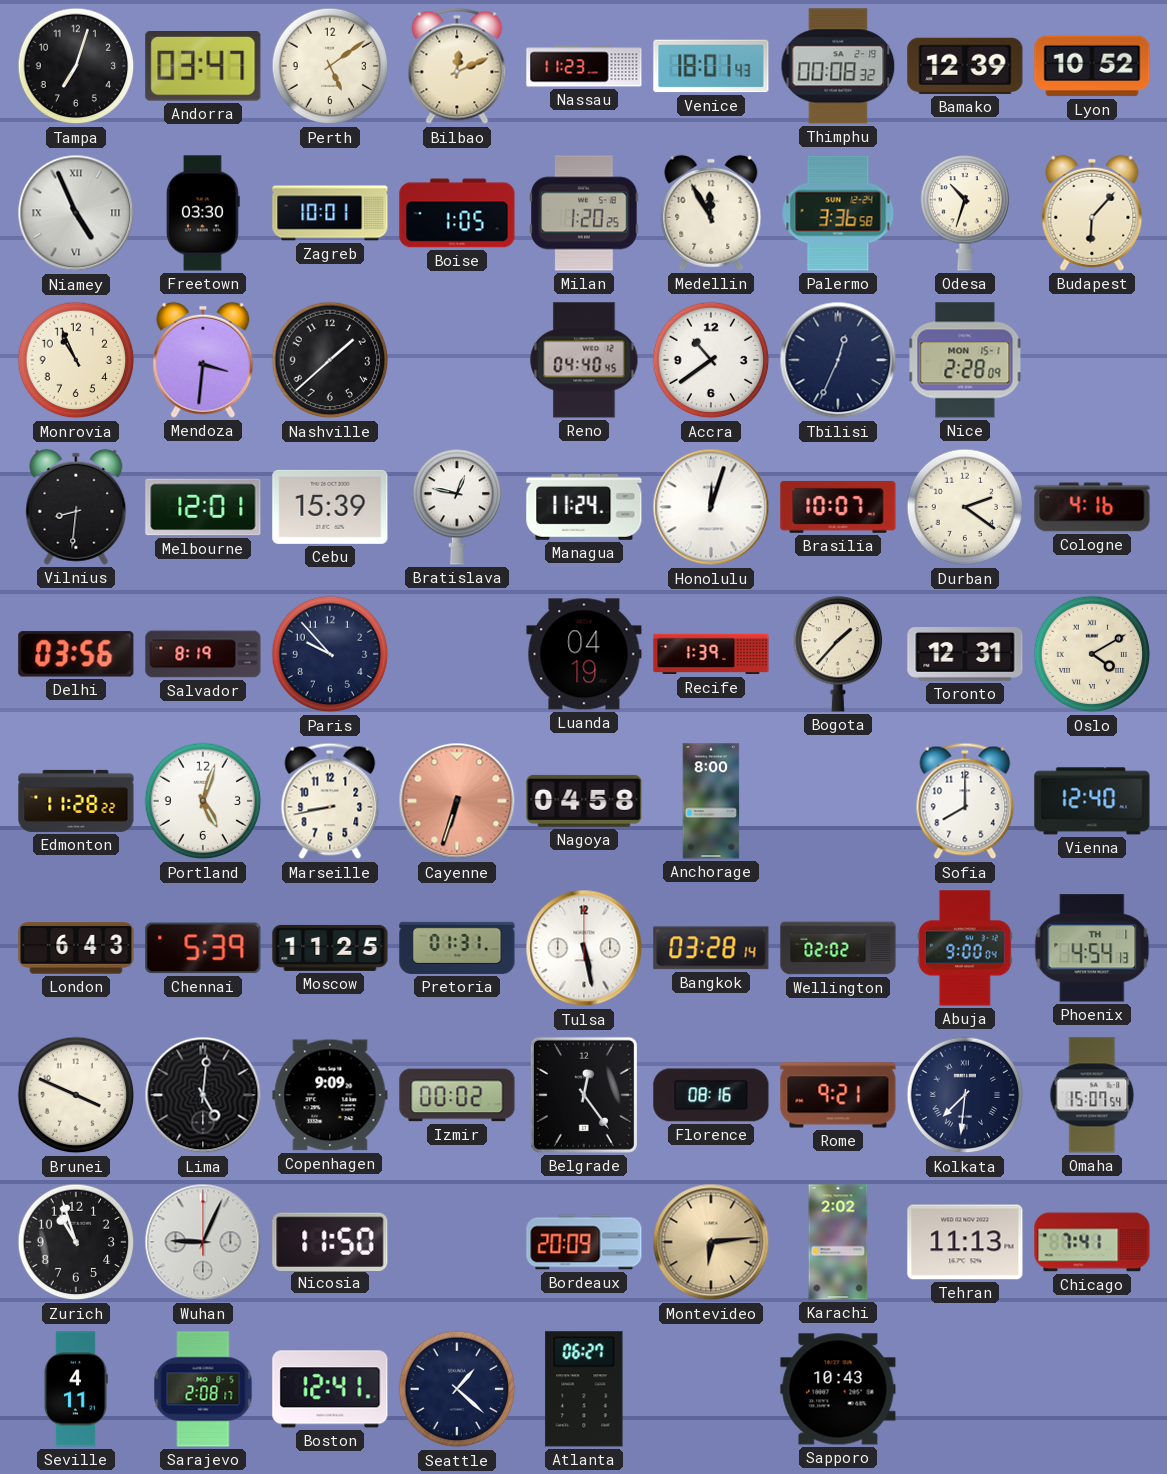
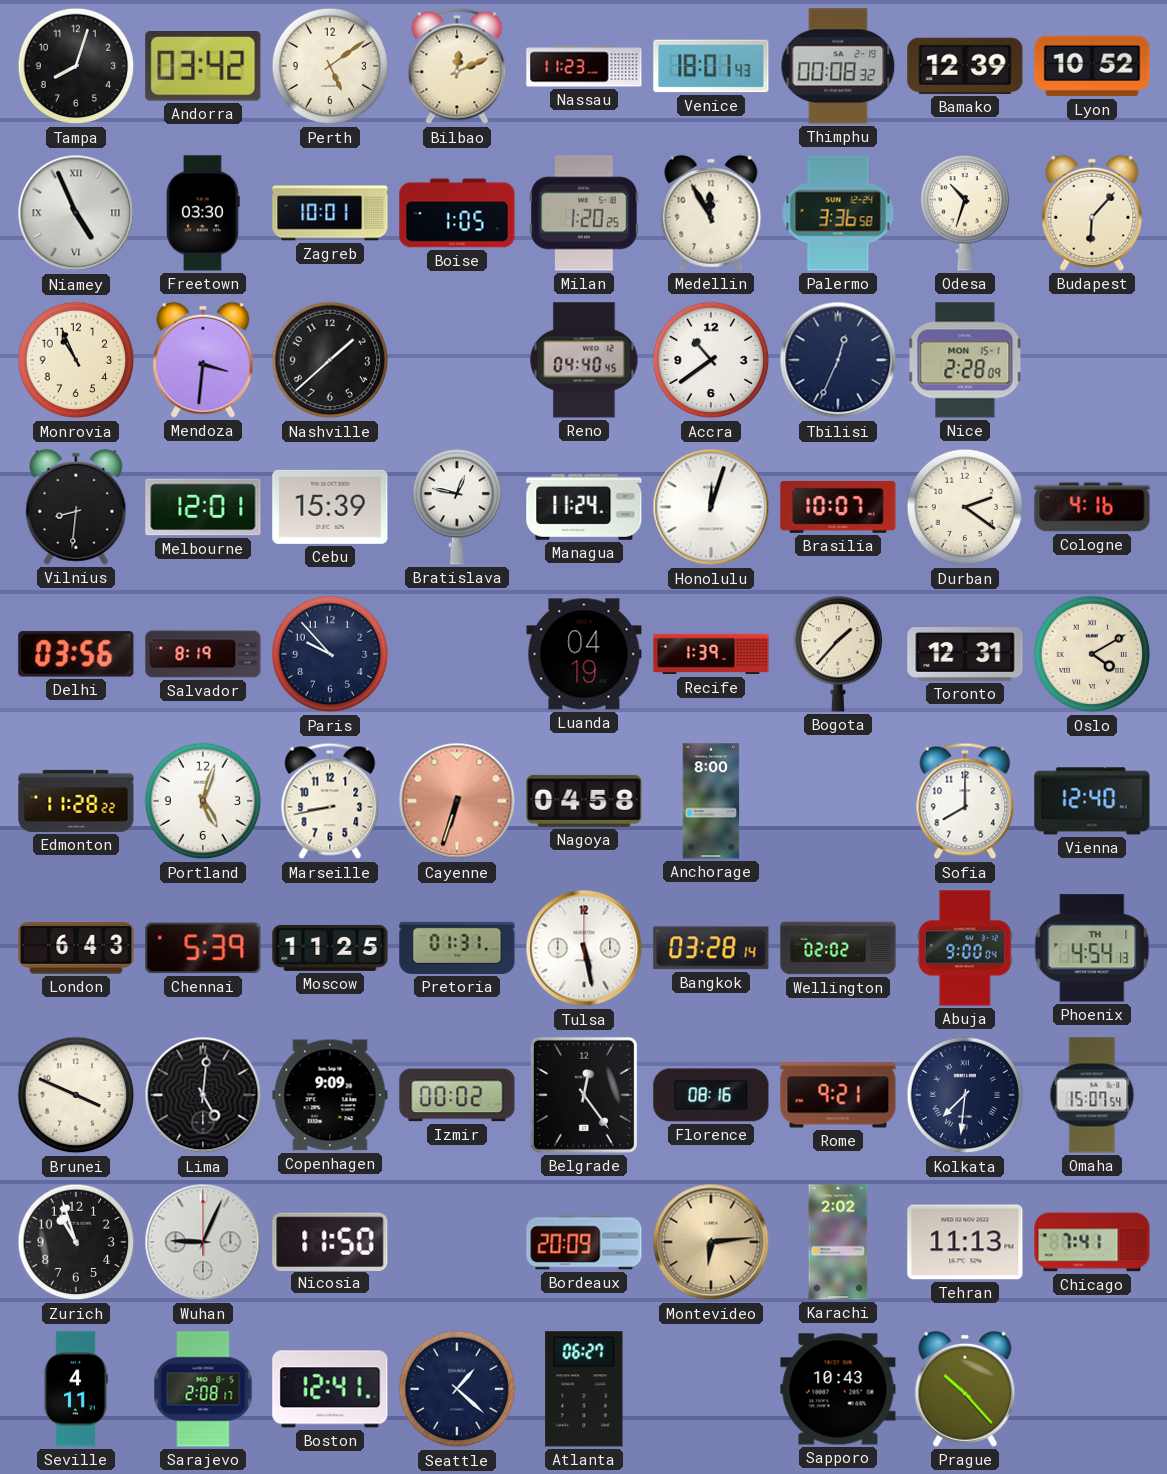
Tampa: 7:03 -> 8:03 (76, 66)
Andorra: 03:47 -> 03:42 (203, 66)
Prague: none -> 10:23 (965, 1389)
